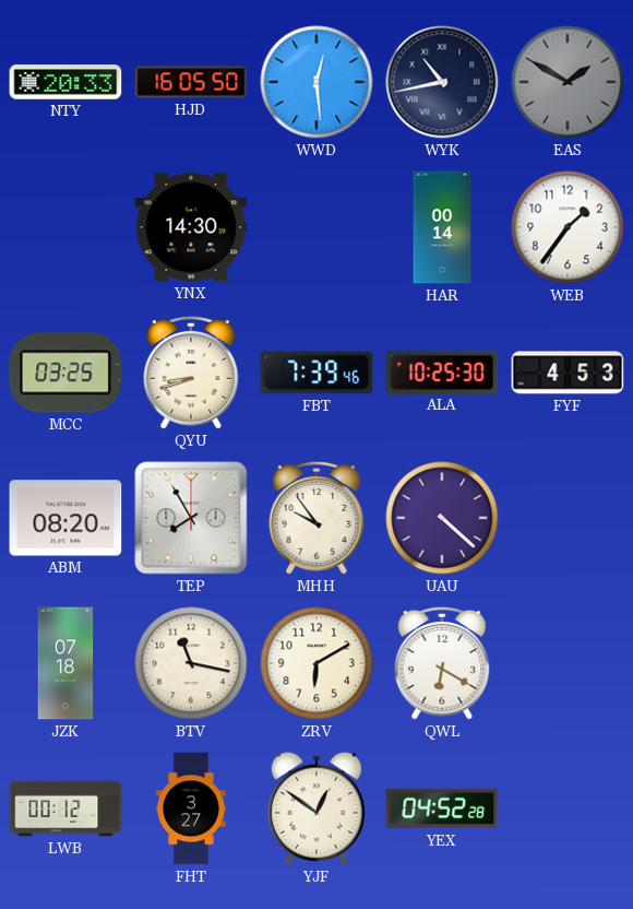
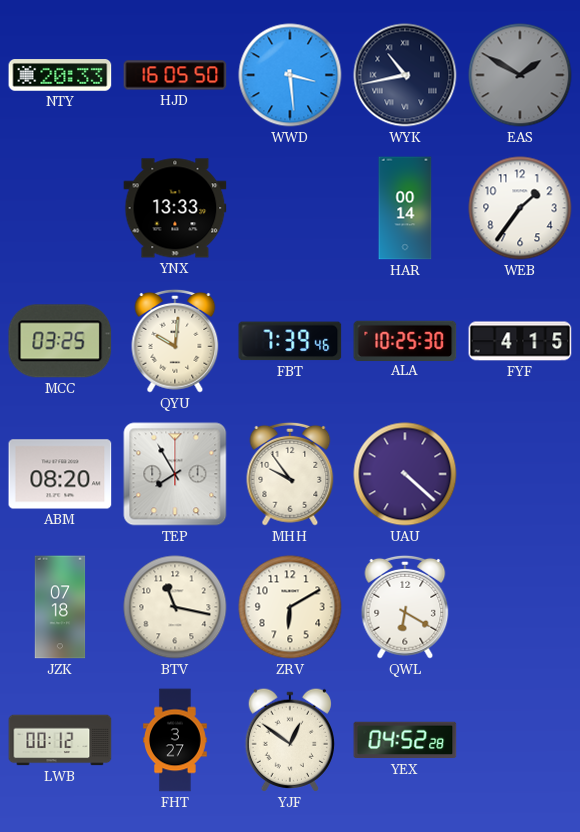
WWD: 12:29 -> 3:29 (290, 75)
YNX: 14:30 -> 13:33 (175, 208)
QYU: 8:42 -> 10:01 (175, 341)
FYF: 4:53 -> 4:15 (520, 341)
